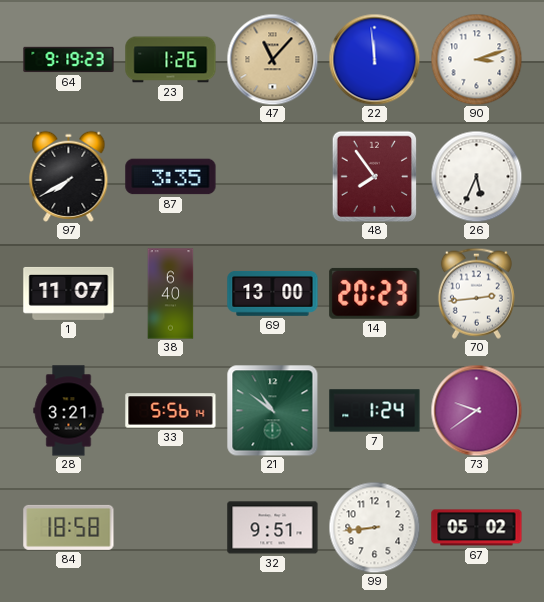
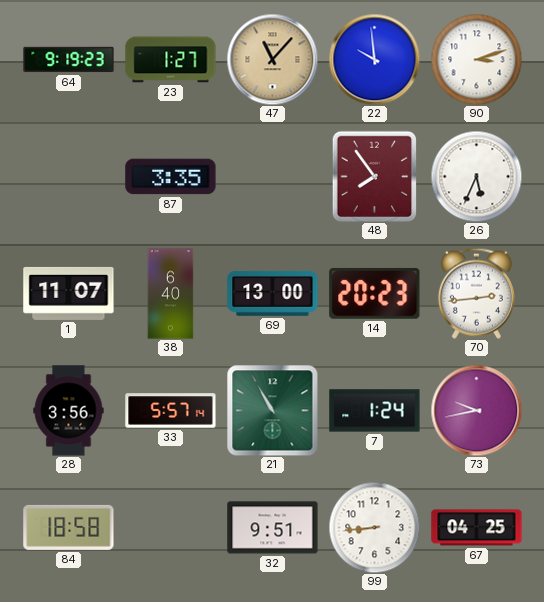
23: 1:26 -> 1:27 (171, 60)
22: 11:59 -> 9:59 (374, 59)
97: 7:40 -> none (69, 176)
28: 3:21 -> 3:56 (69, 411)
33: 5:56 -> 5:57 (171, 411)
21: 10:51 -> 10:55 (272, 410)
73: 9:39 -> 9:43 (476, 410)
67: 05:02 -> 04:25 (477, 528)
